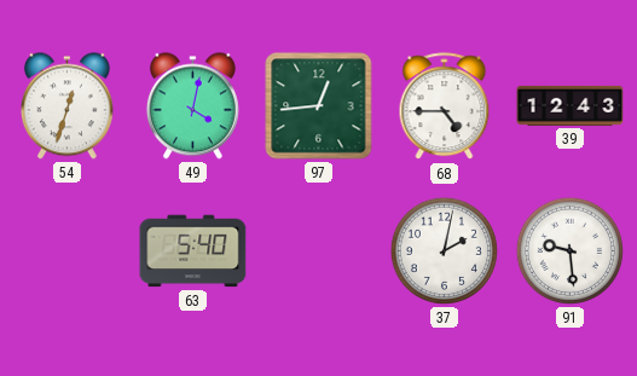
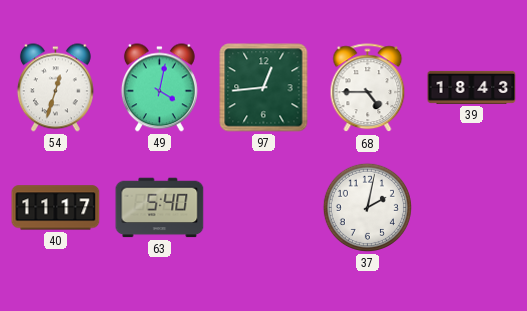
39: 12:43 -> 18:43 (472, 87)
40: none -> 11:17 (56, 208)
91: 9:29 -> none (569, 250)
